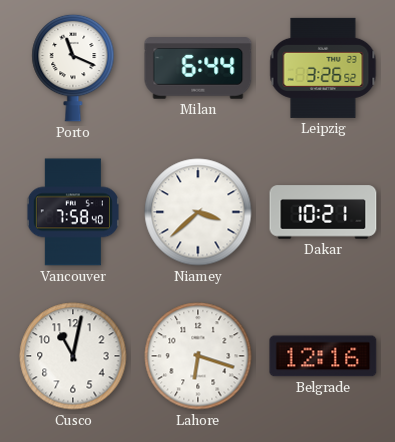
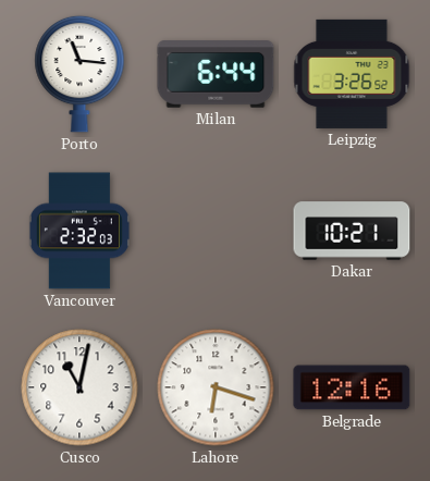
Porto: 11:19 -> 11:16 (79, 74)
Vancouver: 7:58 -> 2:32 (79, 231)
Niamey: 3:38 -> none (198, 212)
